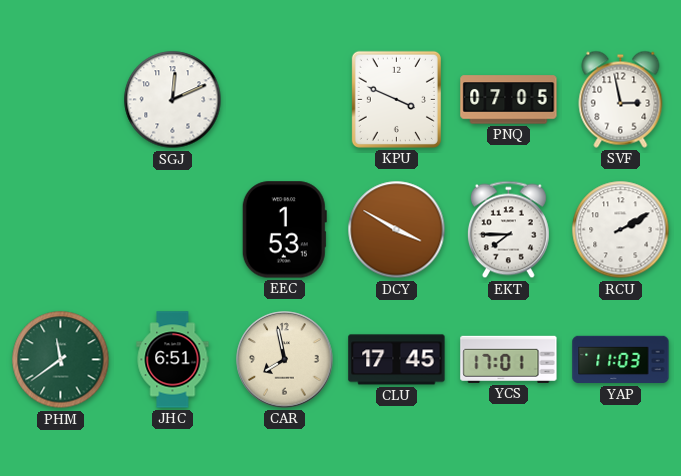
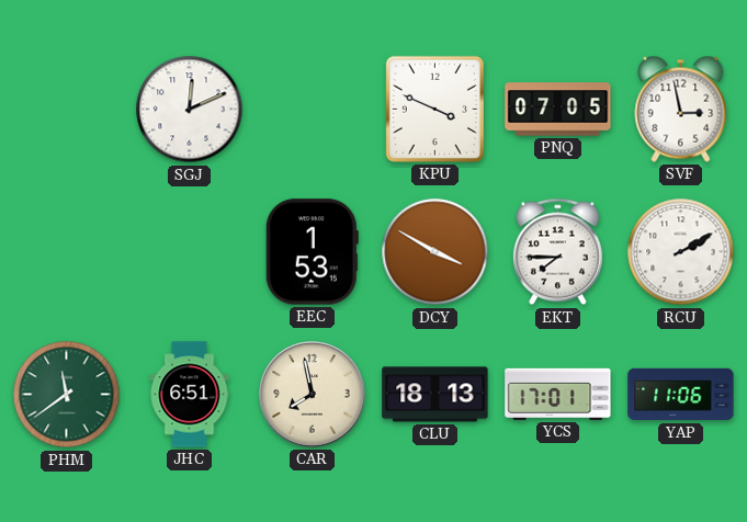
CLU: 17:45 -> 18:13 (435, 395)
YAP: 11:03 -> 11:06 (681, 395)
